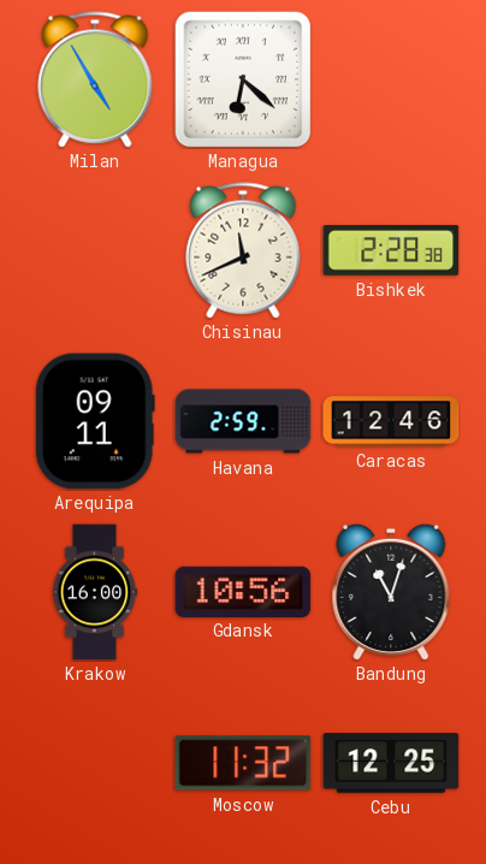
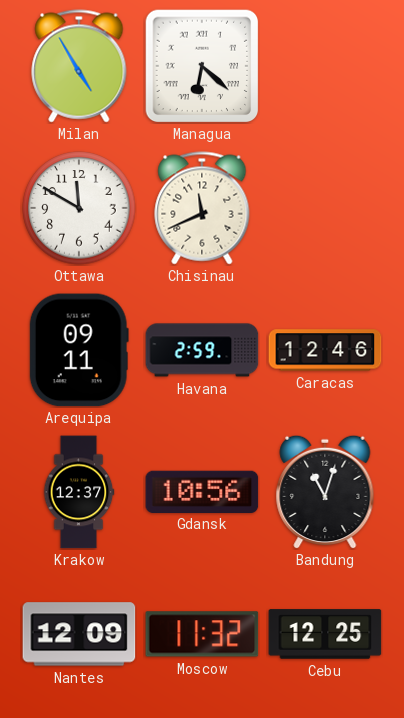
Ottawa: none -> 11:50 (79, 208)
Bishkek: 2:28 -> none (391, 250)
Krakow: 16:00 -> 12:37 (79, 492)
Nantes: none -> 12:09 (79, 634)
